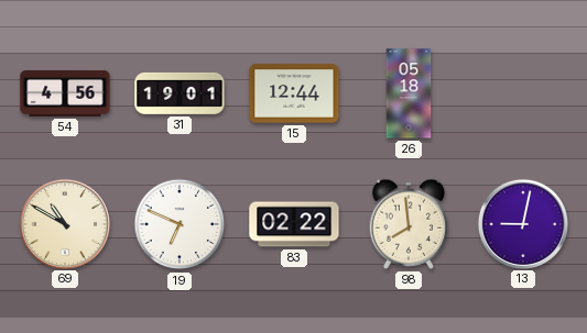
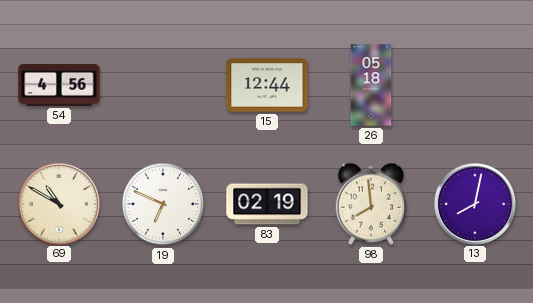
31: 19:01 -> none (180, 93)
83: 02:22 -> 02:19 (267, 204)
13: 9:02 -> 8:02 (474, 203)
